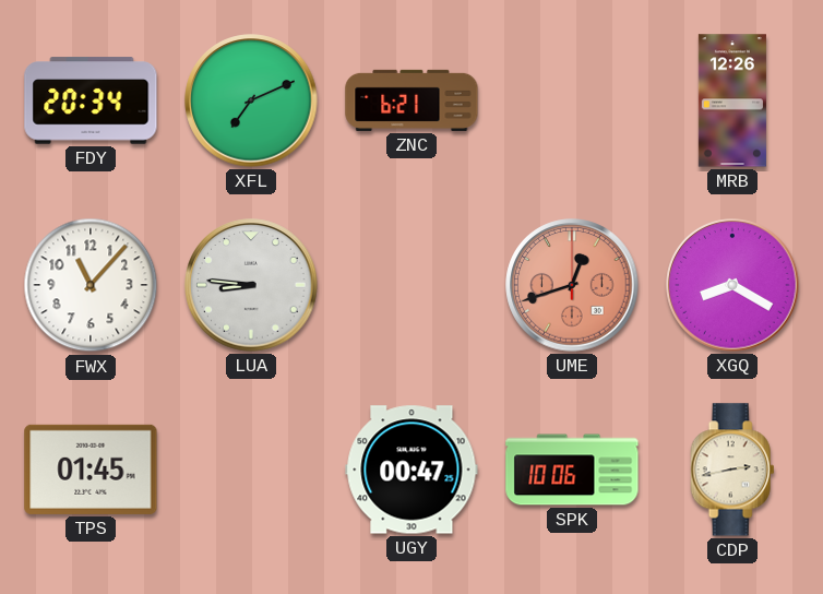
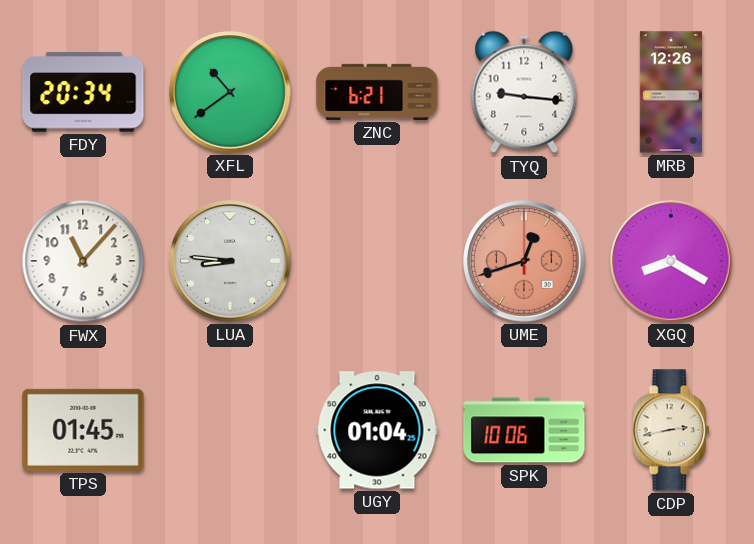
XFL: 7:11 -> 10:39 (230, 92)
TYQ: none -> 9:16 (524, 92)
UGY: 00:47 -> 01:04 (377, 430)
